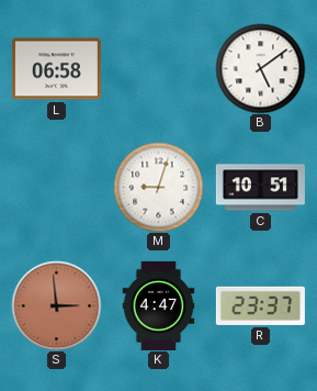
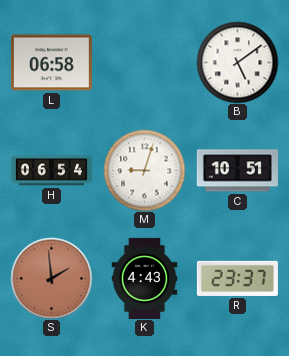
H: none -> 06:54 (51, 171)
S: 2:59 -> 1:59 (51, 278)
K: 4:47 -> 4:43 (145, 278)
